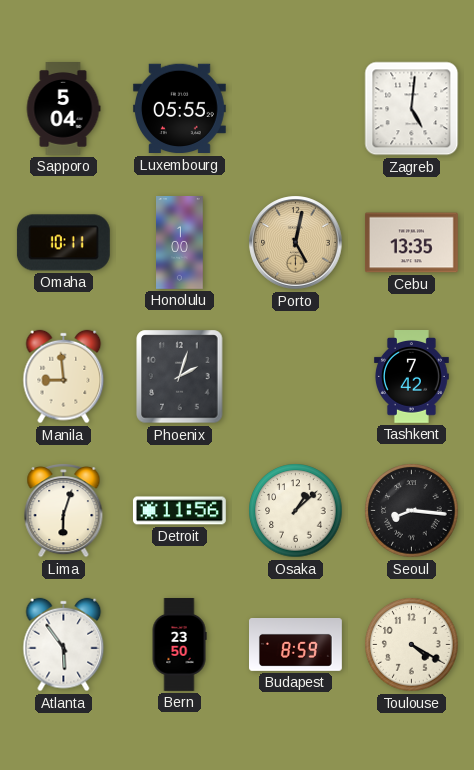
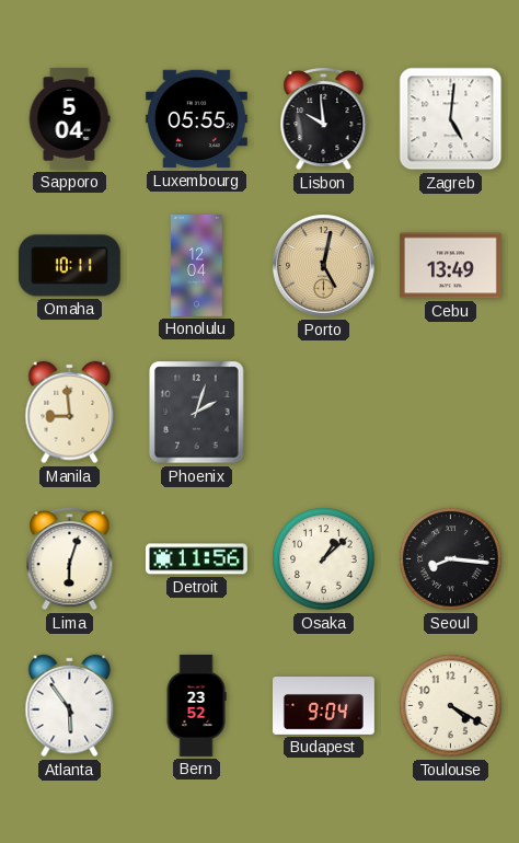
Lisbon: none -> 9:59 (324, 118)
Honolulu: 1:00 -> 12:04 (197, 266)
Cebu: 13:35 -> 13:49 (450, 266)
Tashkent: 7:42 -> none (411, 377)
Bern: 23:50 -> 23:52 (196, 706)
Budapest: 8:59 -> 9:04 (324, 706)
